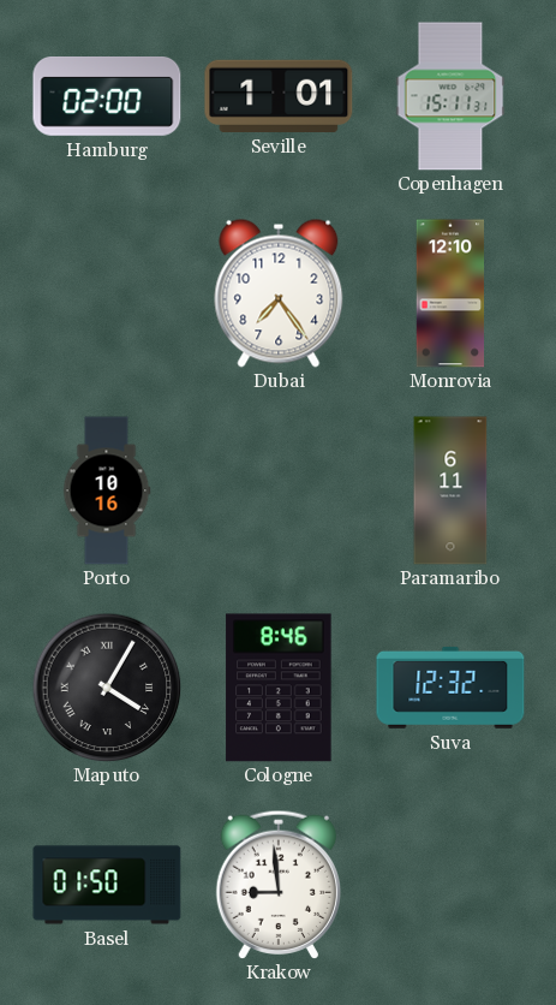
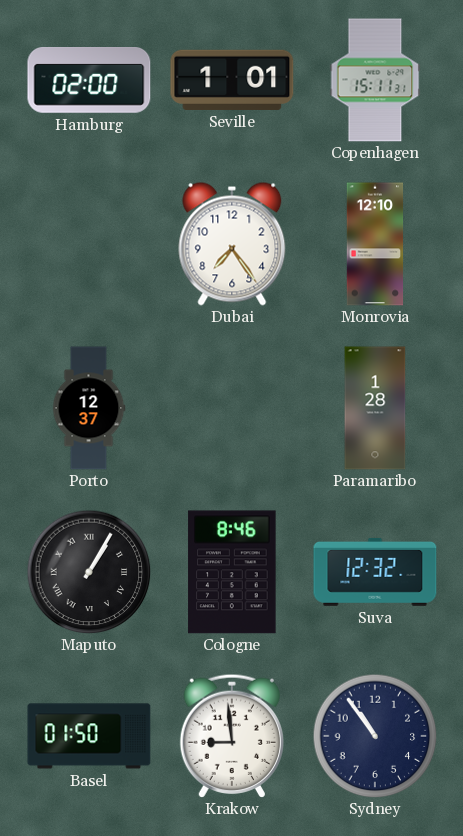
Porto: 10:16 -> 12:37 (89, 408)
Paramaribo: 6:11 -> 1:28 (375, 408)
Maputo: 4:05 -> 1:05 (89, 572)
Sydney: none -> 10:54 (375, 736)
